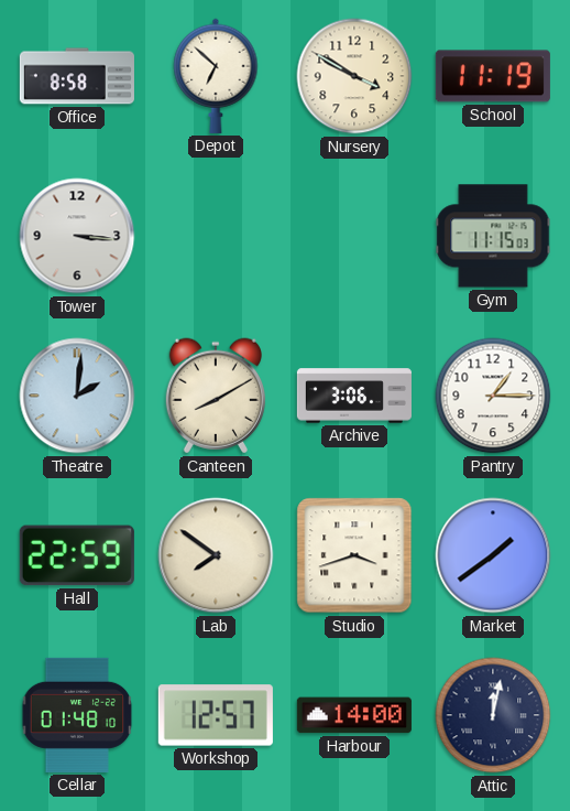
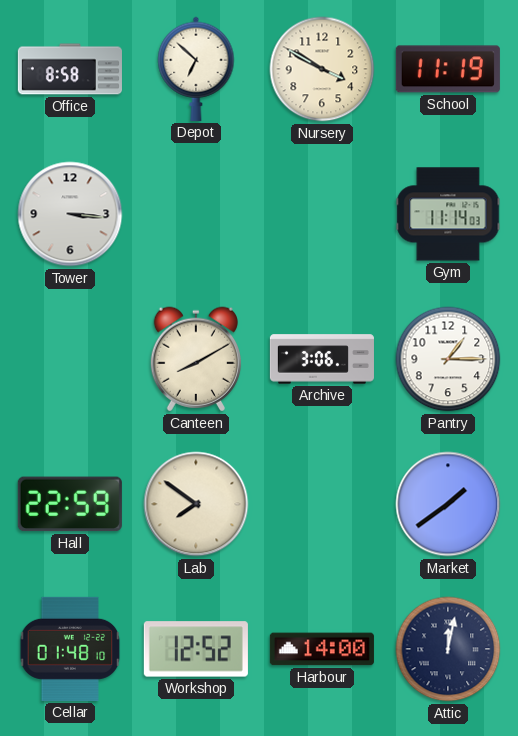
Gym: 11:15 -> 11:14 (448, 214)
Theatre: 2:01 -> none (77, 396)
Studio: 3:42 -> none (354, 555)
Workshop: 12:57 -> 12:52 (196, 649)
